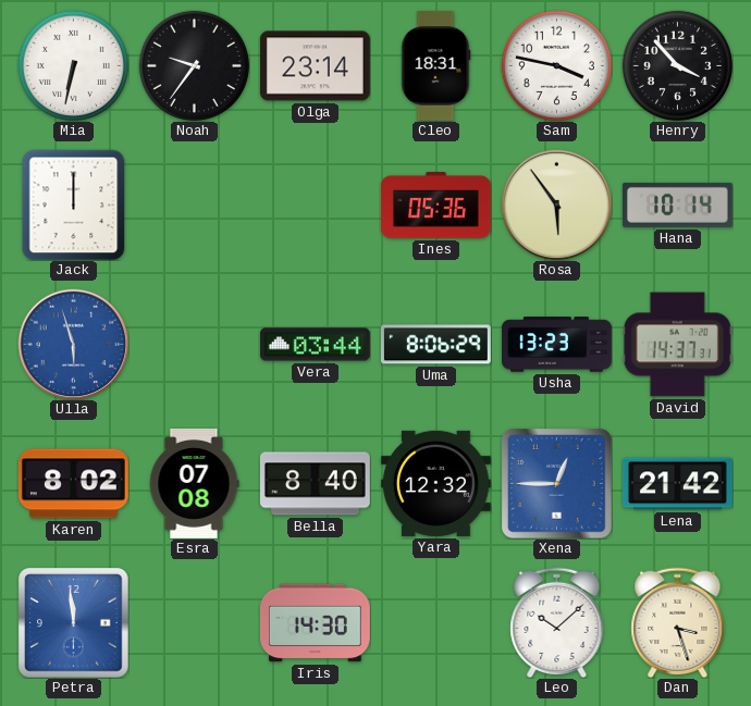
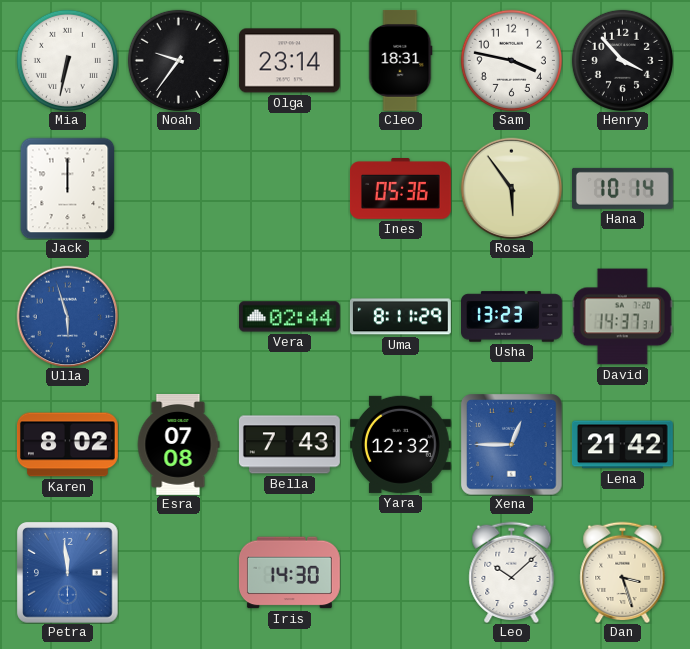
Vera: 03:44 -> 02:44 (289, 317)
Uma: 8:06 -> 8:11 (400, 317)
Bella: 8:40 -> 7:43 (289, 445)
